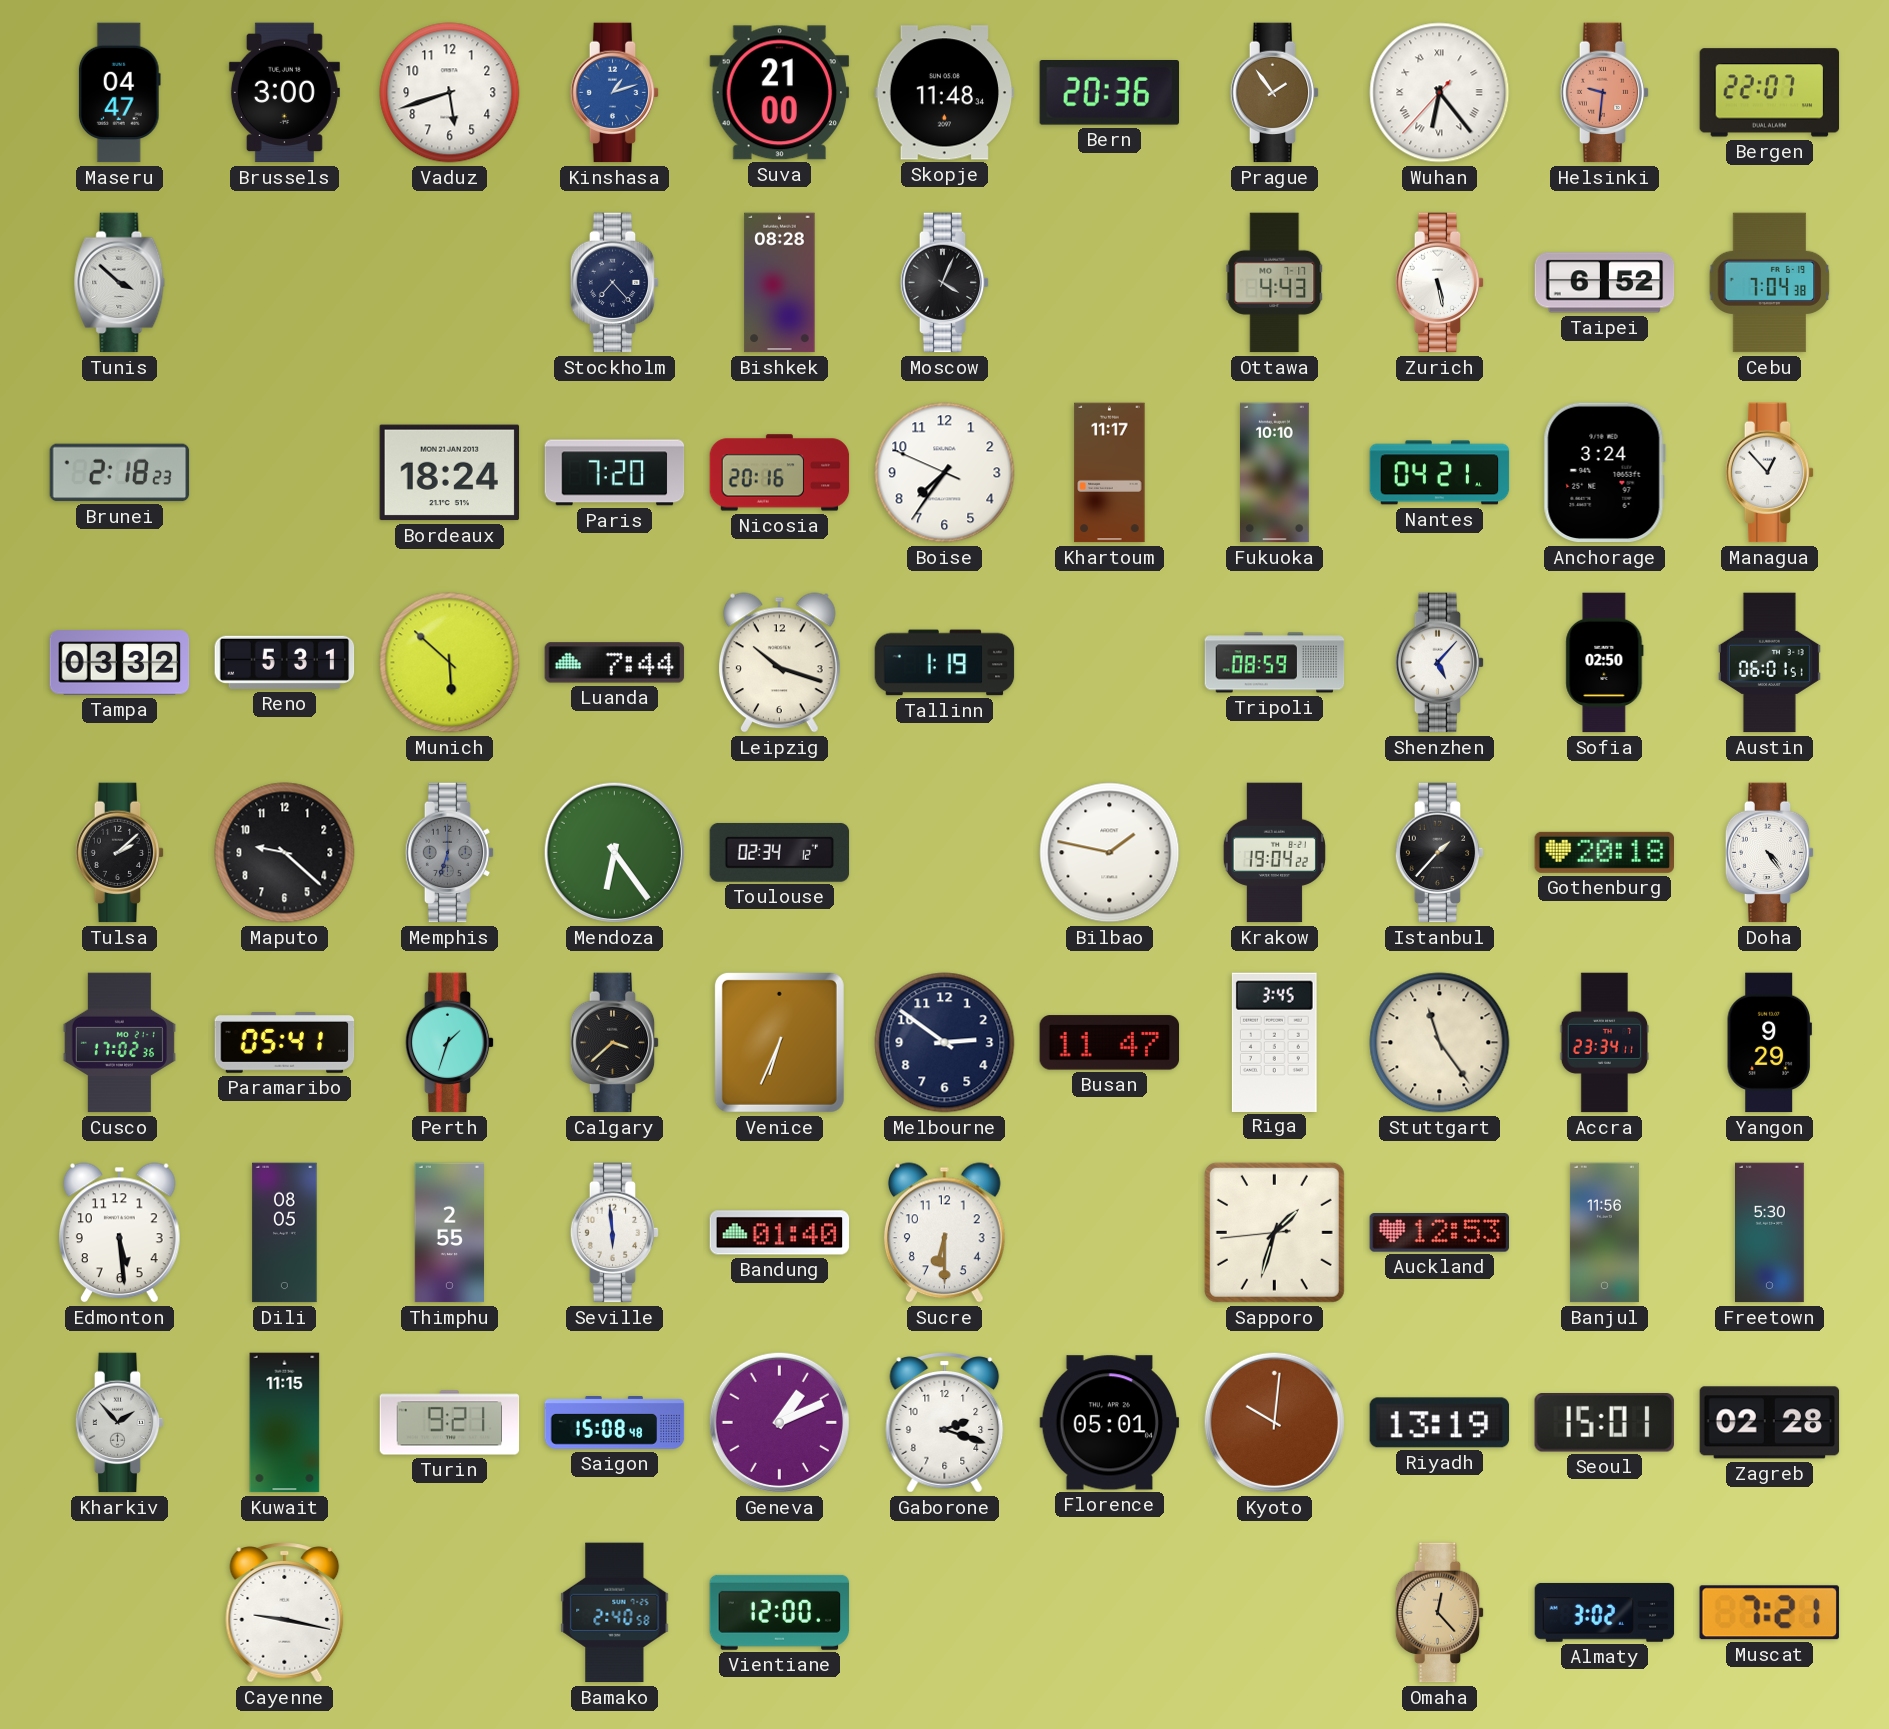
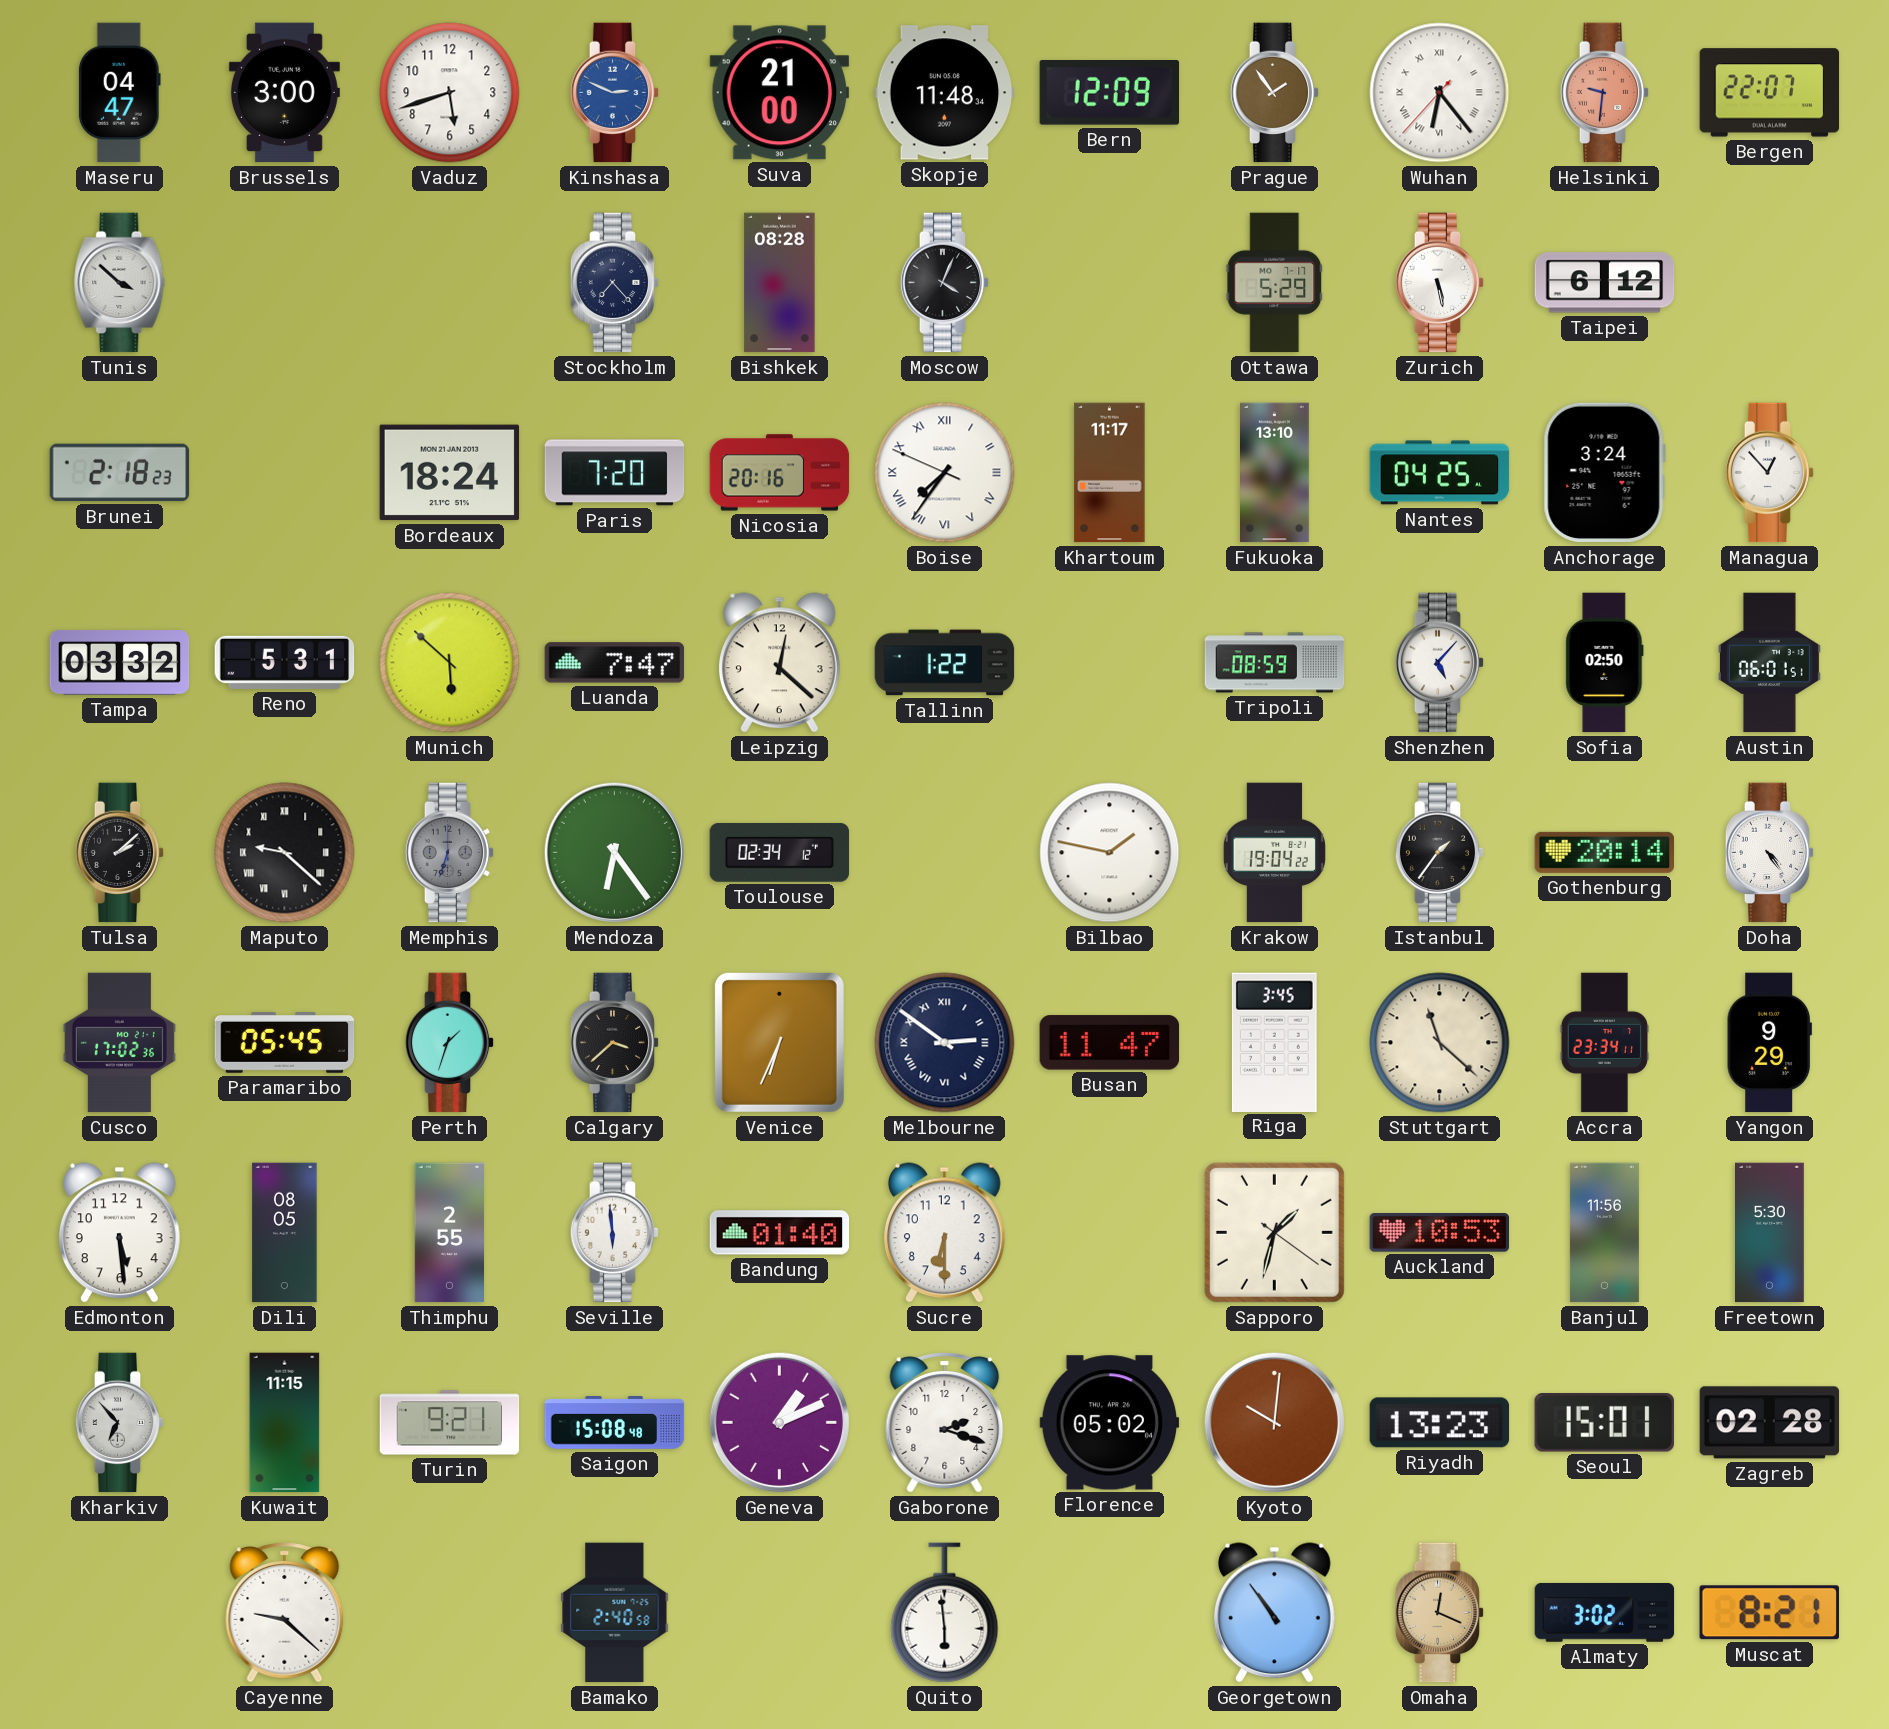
Kinshasa: 1:12 -> 2:49 (615, 93)
Bern: 20:36 -> 12:09 (1109, 93)
Ottawa: 4:43 -> 5:29 (1275, 283)
Taipei: 6:52 -> 6:12 (1605, 283)
Cebu: 7:04 -> none (1770, 283)
Boise numerals: Arabic -> Roman (945, 473)
Fukuoka: 10:10 -> 13:10 (1275, 473)
Nantes: 04:21 -> 04:25 (1440, 473)
Luanda: 7:44 -> 7:47 (615, 663)
Leipzig: 10:18 -> 12:22 (780, 663)
Tallinn: 1:19 -> 1:22 (945, 663)
Maputo numerals: Arabic -> Roman (285, 853)
Istanbul: 1:37 -> 1:36 (1440, 853)
Gothenburg: 20:18 -> 20:14 (1605, 852)
Paramaribo: 05:41 -> 05:45 (285, 1043)
Melbourne numerals: Arabic -> Roman (945, 1043)
Stuttgart: 11:24 -> 11:22 (1440, 1043)
Sapporo: 1:32:44 -> 1:32:21 (1274, 1232)
Auckland: 12:53 -> 10:53 (1440, 1233)
Kharkiv: 1:53 -> 6:53 (120, 1423)
Florence: 05:01 -> 05:02 (1110, 1423)
Riyadh: 13:19 -> 13:23 (1440, 1423)
Cayenne: 9:17 -> 9:22 (285, 1613)
Vientiane: 12:00 -> none (780, 1612)
Quito: none -> 5:59 (945, 1613)
Georgetown: none -> 10:54 (1275, 1613)
Omaha: 12:23 -> 12:19 (1440, 1613)
Muscat: 7:21 -> 8:21 (1769, 1613)
